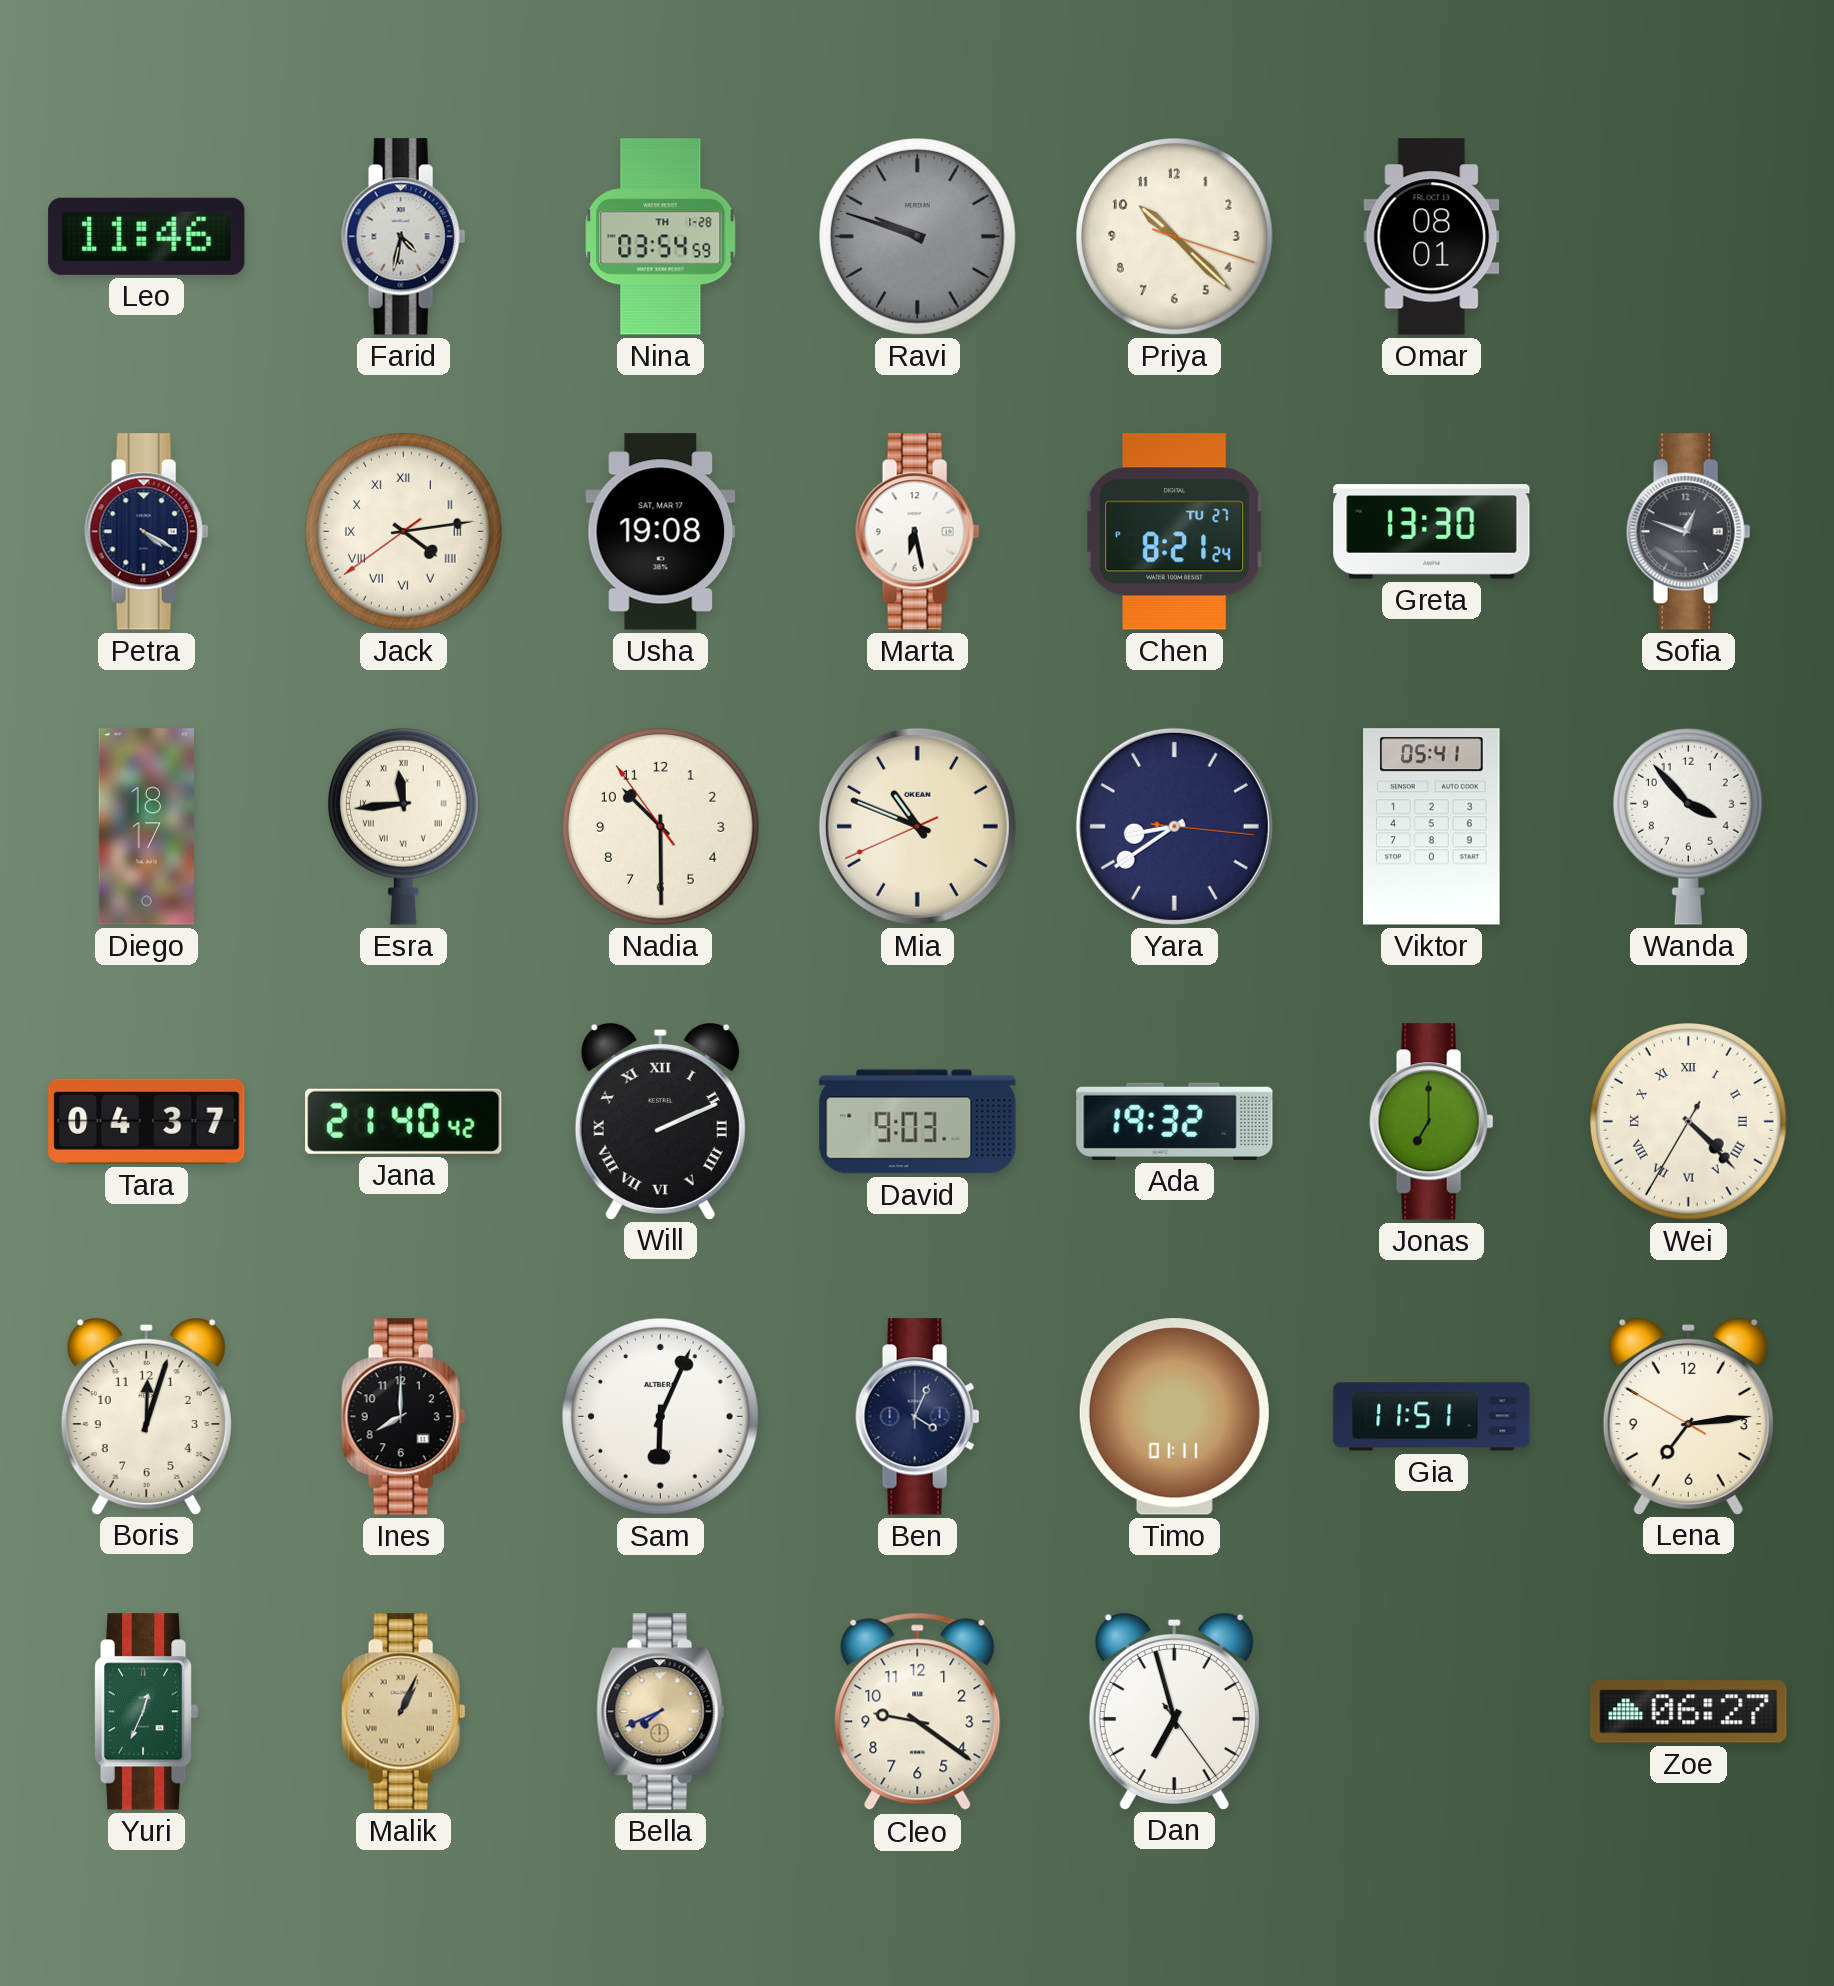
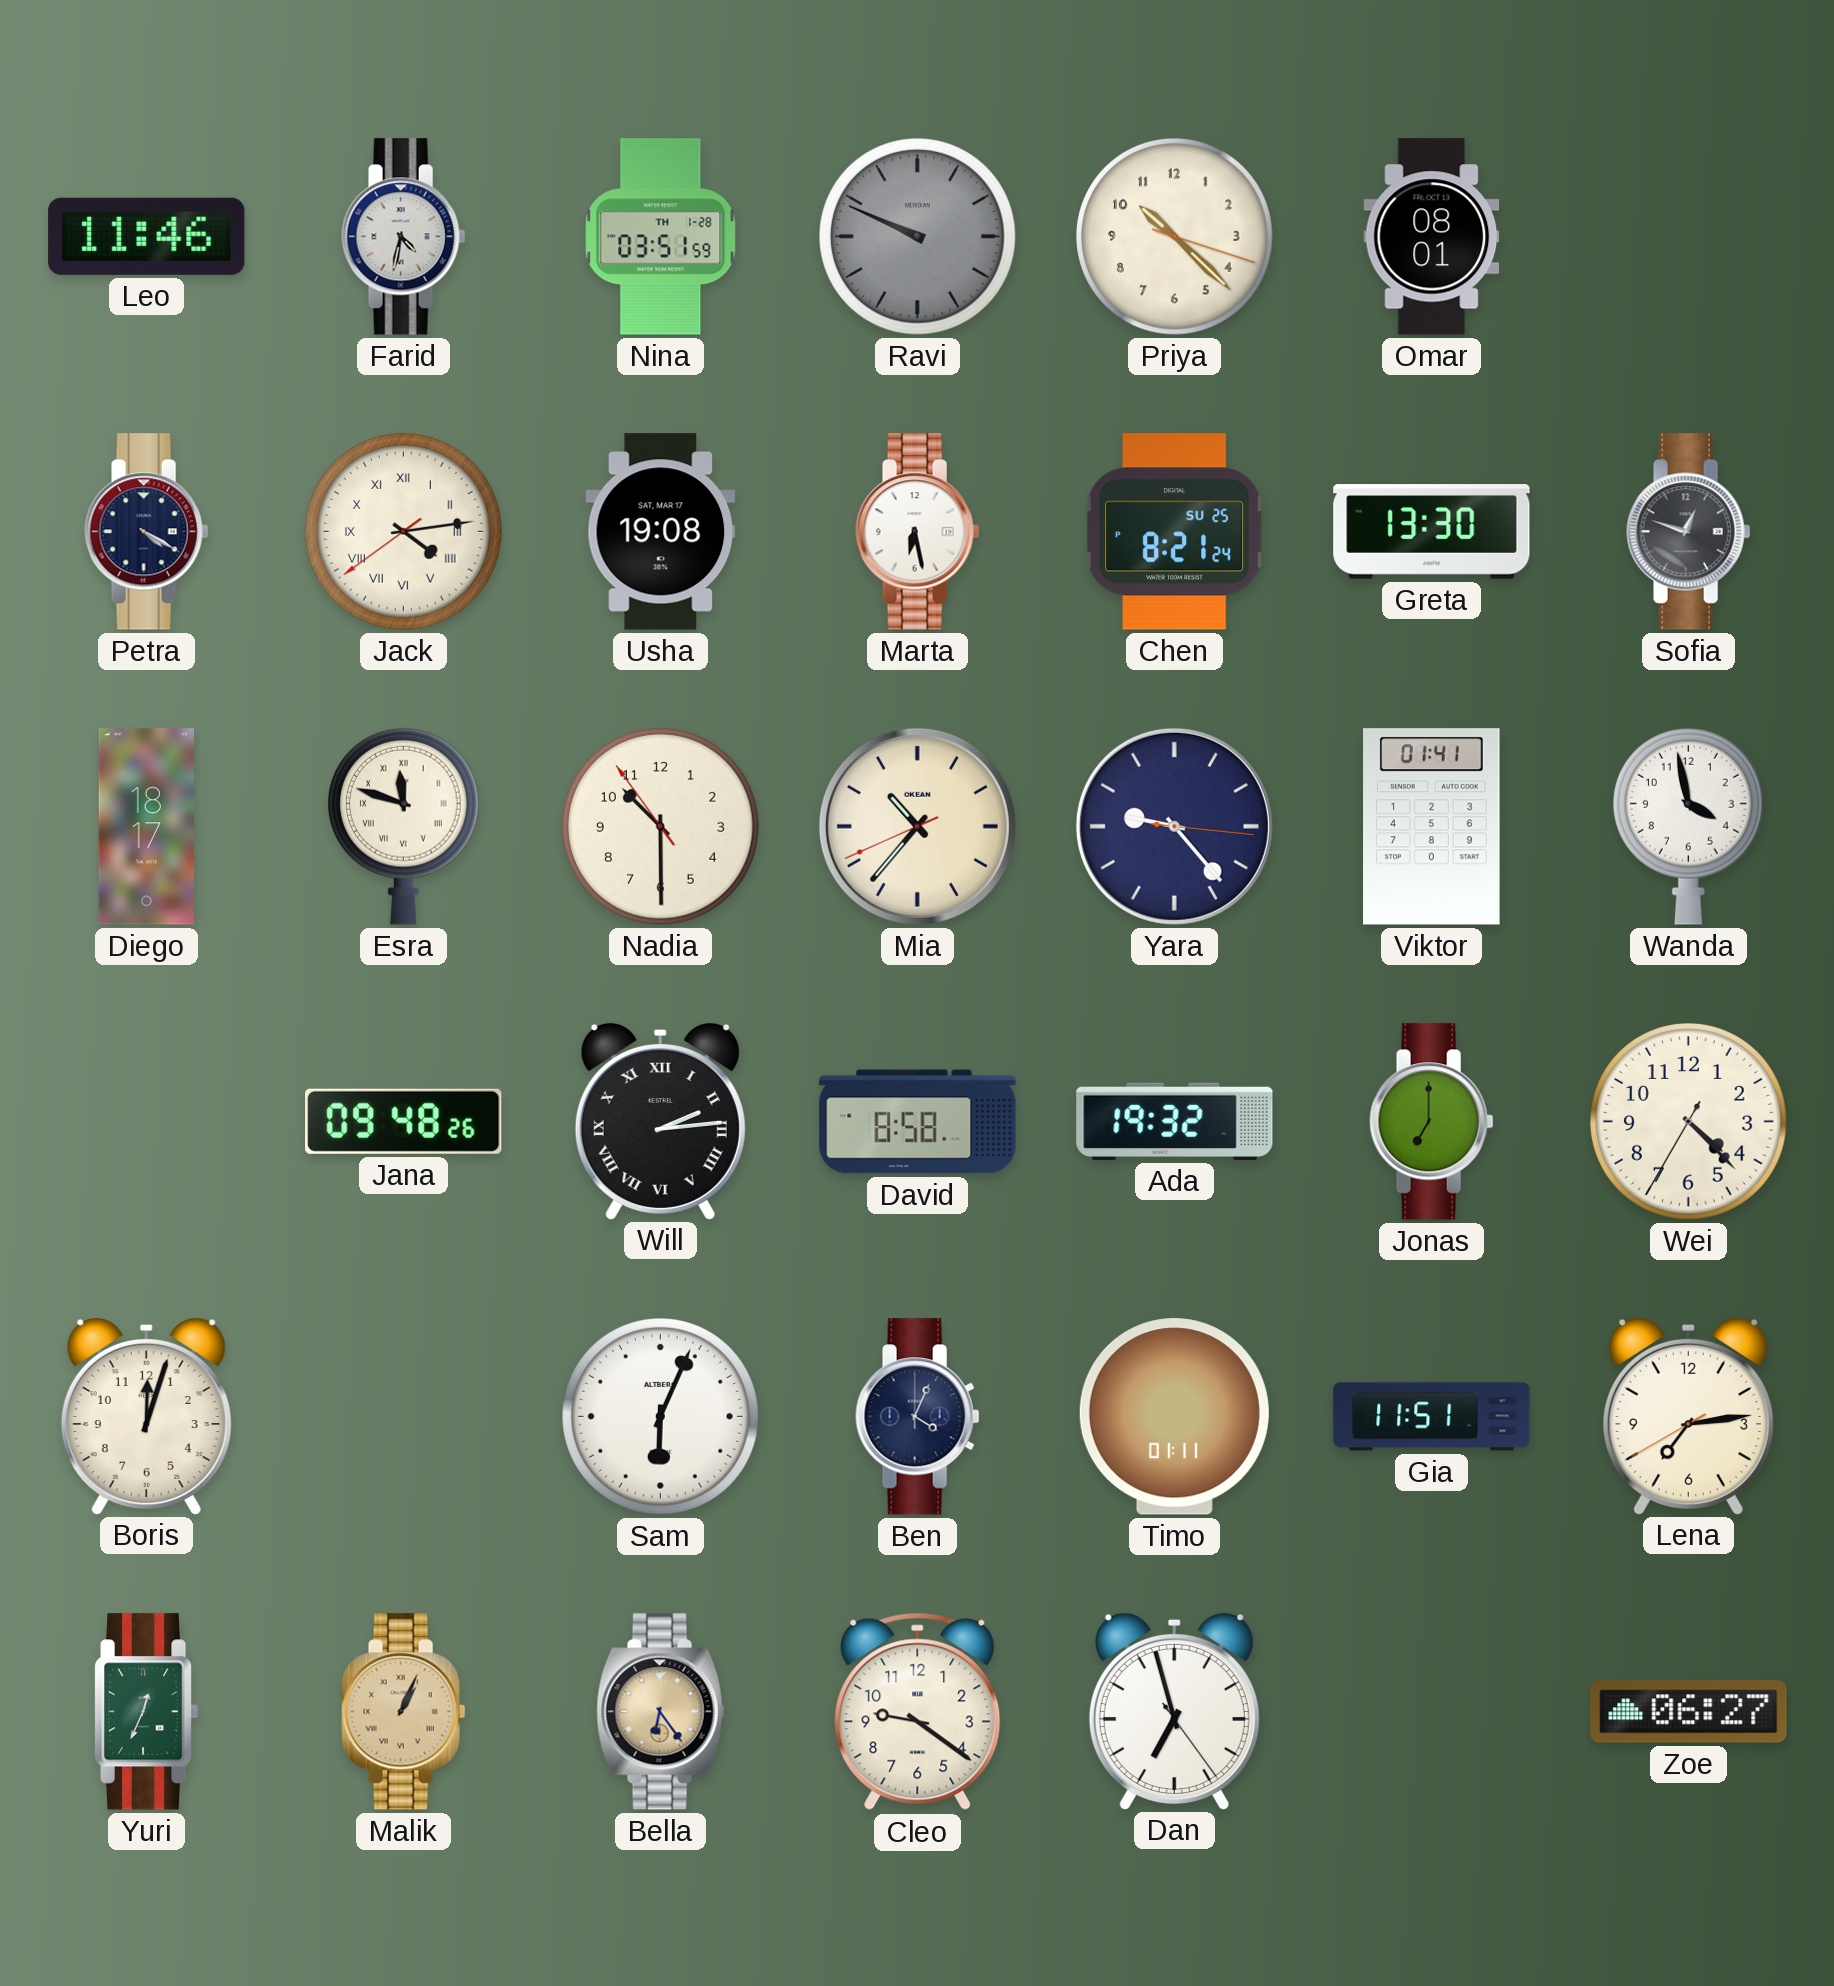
Nina: 03:54 -> 03:51 (661, 237)
Ravi: 9:48 -> 9:49 (918, 237)
Chen date: TU 27 -> SU 25 (1175, 532)
Esra: 11:44 -> 11:48 (403, 826)
Mia: 10:48 -> 10:36 (917, 826)
Yara: 8:39 -> 9:23 (1174, 826)
Viktor: 05:41 -> 01:41 (1432, 827)
Wanda: 3:53 -> 3:58 (1688, 826)
Tara: 04:37 -> none (147, 1121)
Jana: 21:40 -> 09:48 (404, 1121)
Will: 2:11 -> 2:14 (660, 1121)
David: 9:03 -> 8:58 (918, 1122)
Wei numerals: Roman -> Arabic (1689, 1122)
Ines: 8:00 -> none (404, 1417)
Lena: 7:13:50 -> 7:13:40 (1688, 1416)
Bella: 7:41 -> 6:24 (661, 1712)
